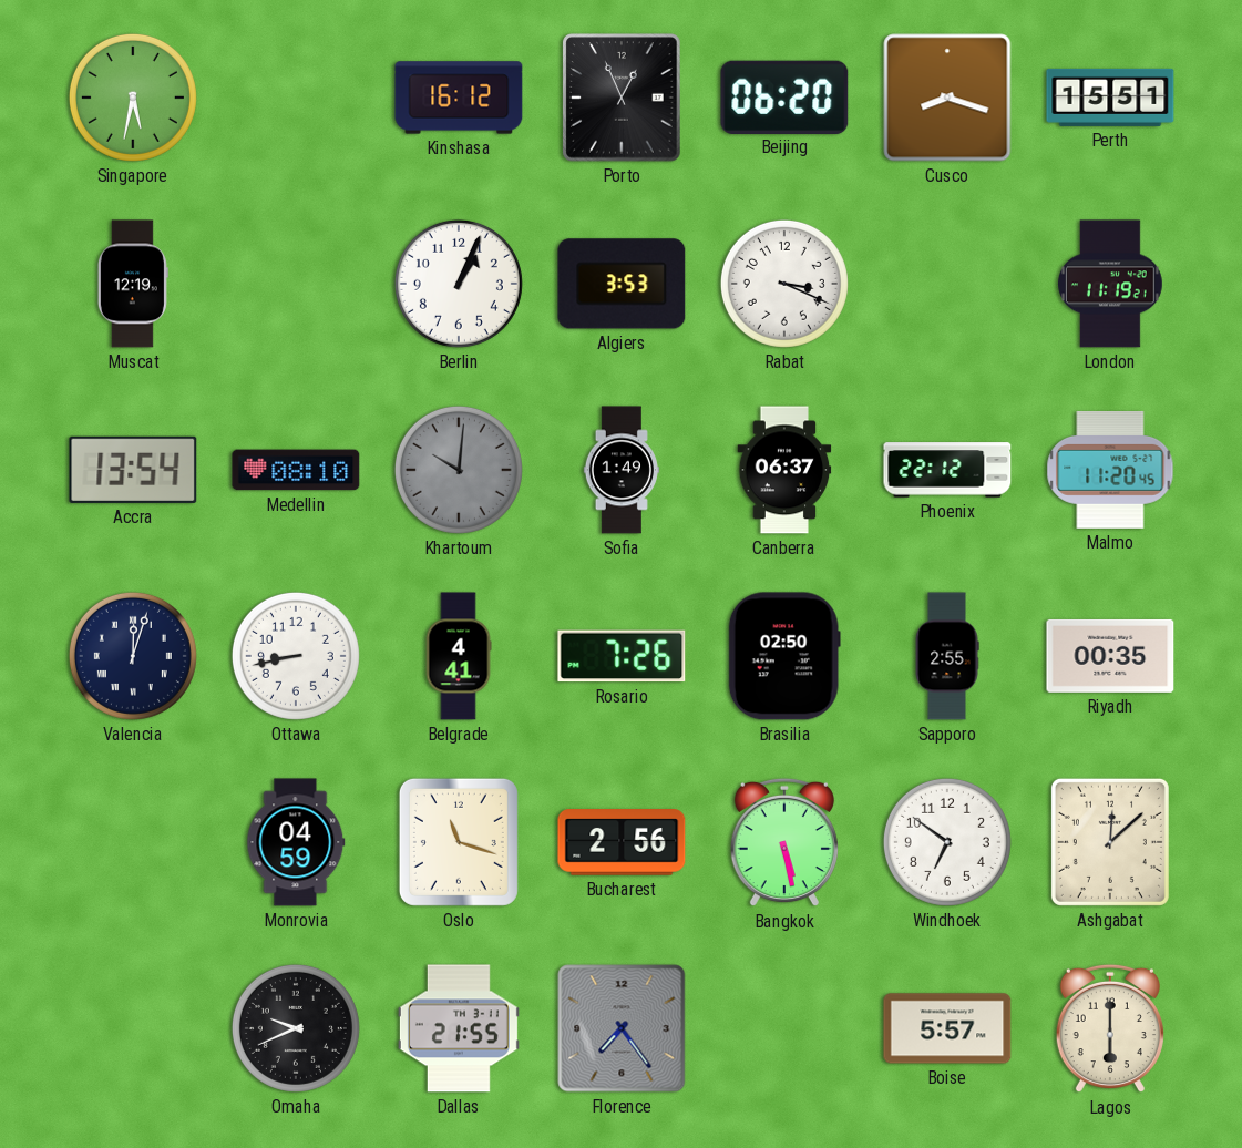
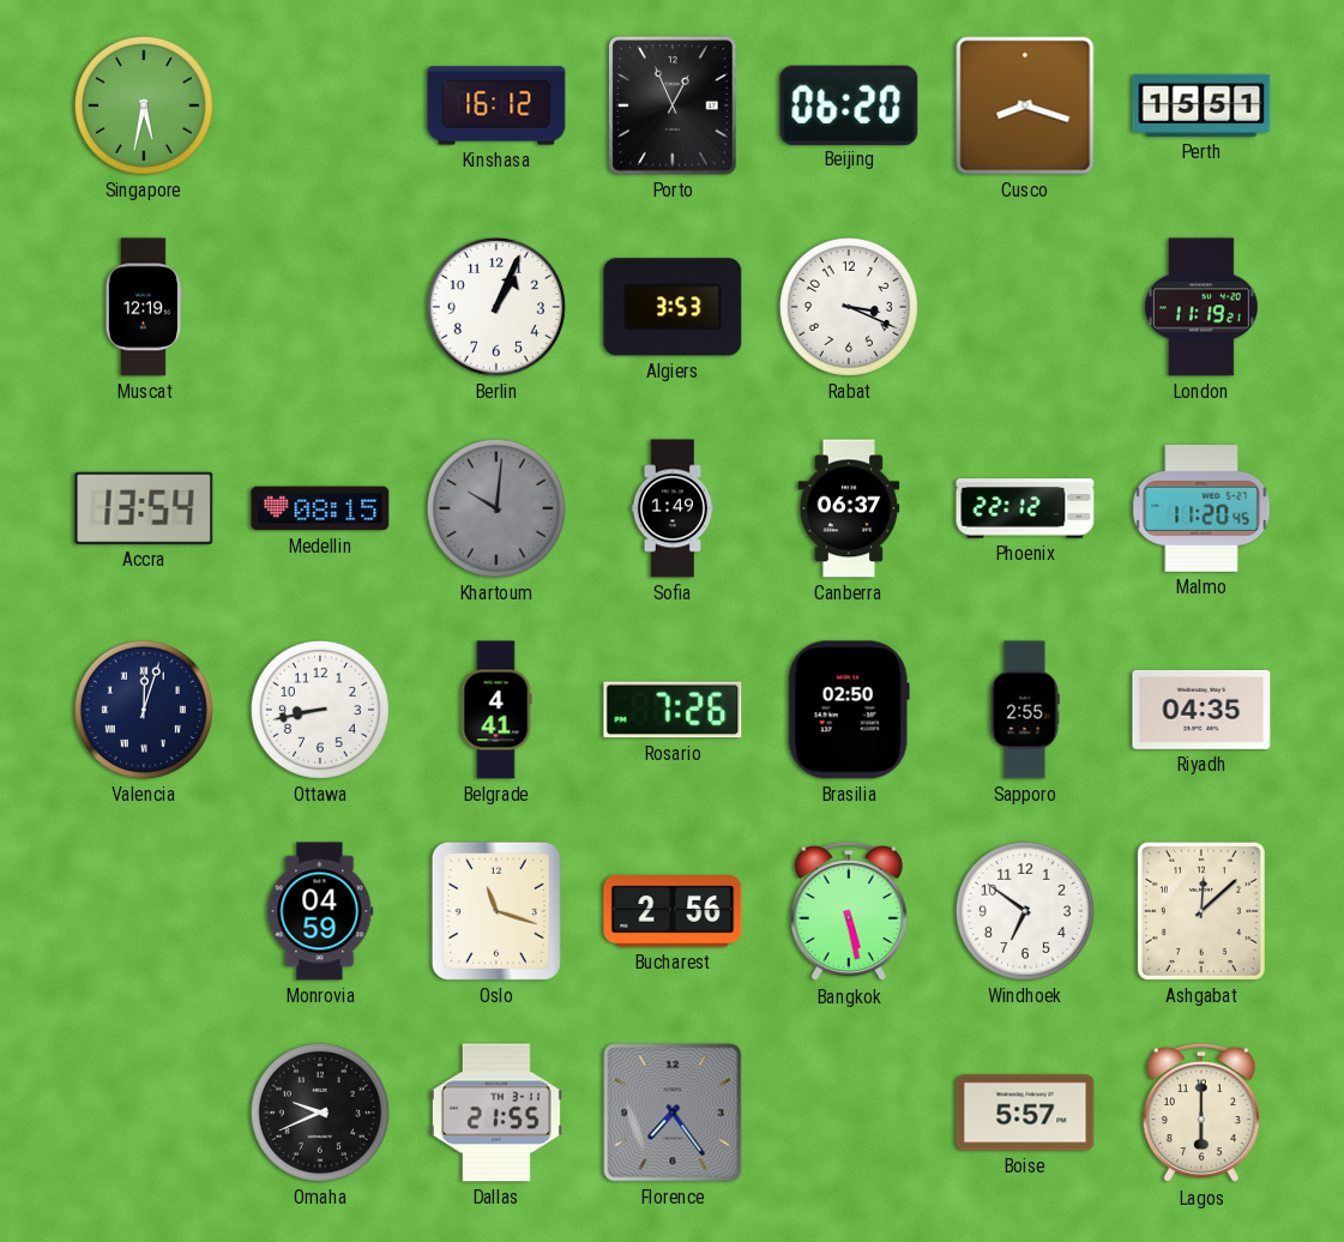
Medellin: 08:10 -> 08:15 (320, 508)
Riyadh: 00:35 -> 04:35 (1201, 710)
